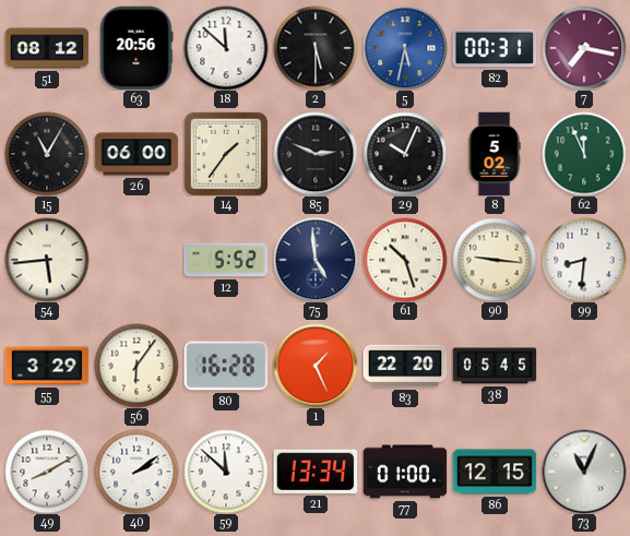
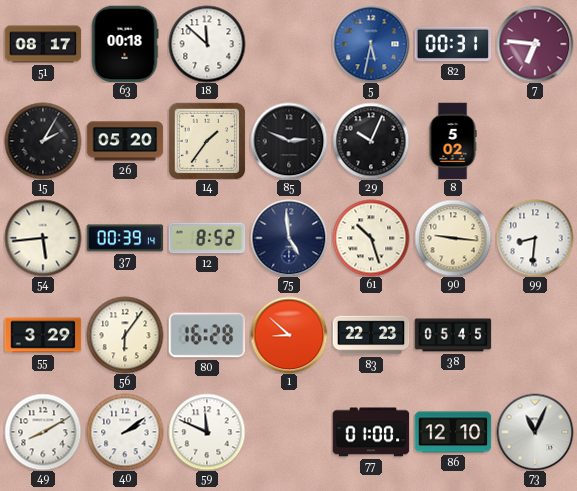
51: 08:12 -> 08:17 (43, 44)
63: 20:56 -> 00:18 (125, 44)
2: 5:30 -> none (316, 48)
7: 7:17 -> 6:46 (535, 44)
15: 11:05 -> 2:05 (43, 141)
26: 06:00 -> 05:20 (125, 141)
62: 11:56 -> none (584, 154)
37: none -> 00:39 (125, 238)
12: 5:52 -> 8:52 (207, 238)
1: 1:26 -> 8:52 (289, 335)
83: 22:20 -> 22:23 (371, 335)
59: 11:52 -> 11:49 (207, 432)
21: 13:34 -> none (316, 472)
86: 12:15 -> 12:10 (453, 432)
